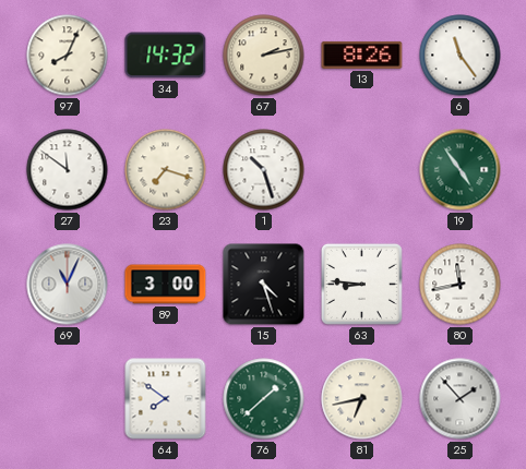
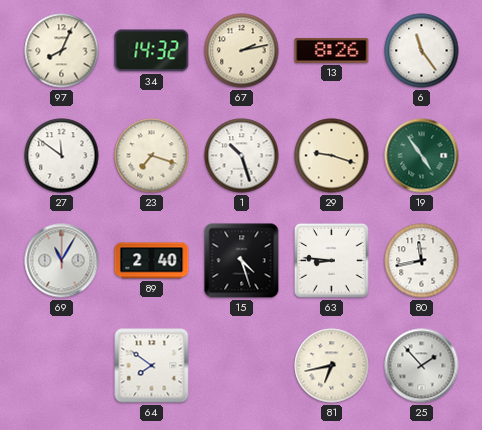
29: none -> 9:18 (332, 156)
69: 11:04 -> 11:05 (62, 261)
89: 3:00 -> 2:40 (152, 261)
76: 1:38 -> none (264, 399)
